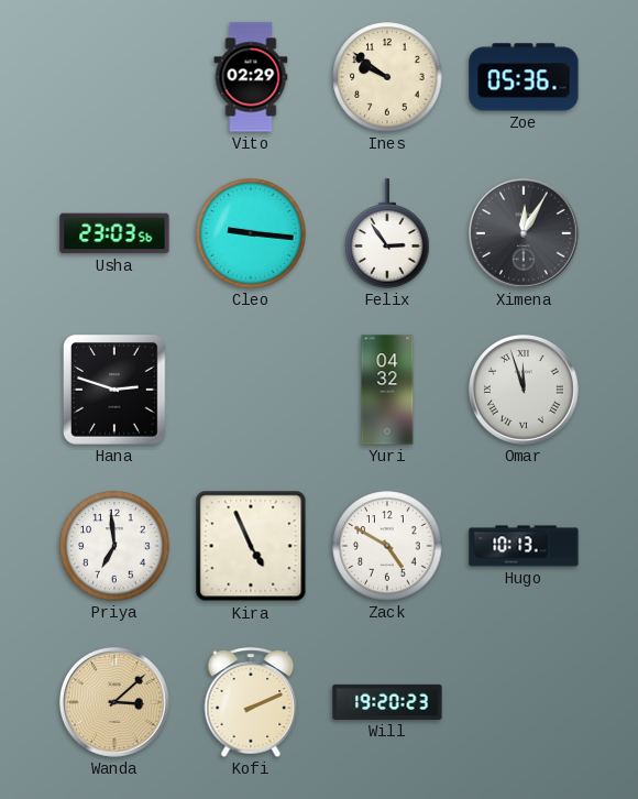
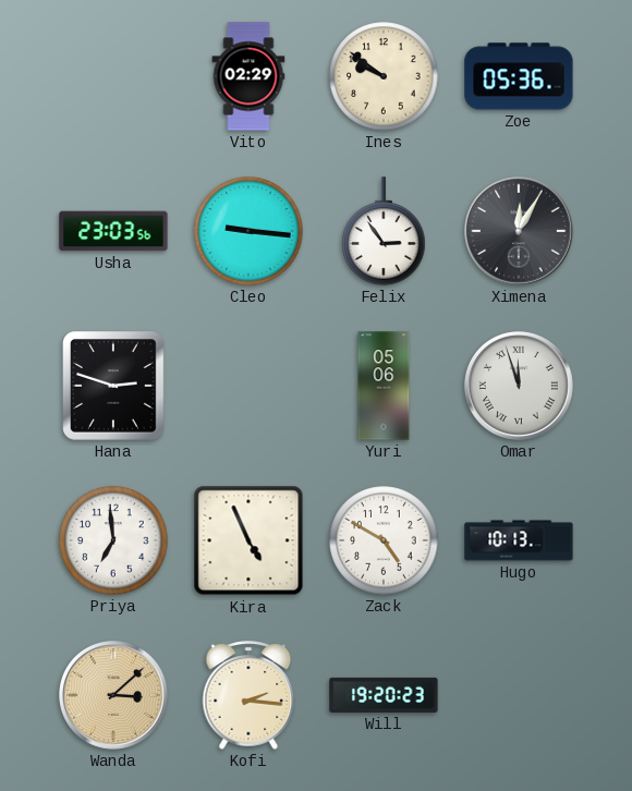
Yuri: 04:32 -> 05:06 (384, 386)
Kofi: 2:11 -> 2:16 (248, 695)
